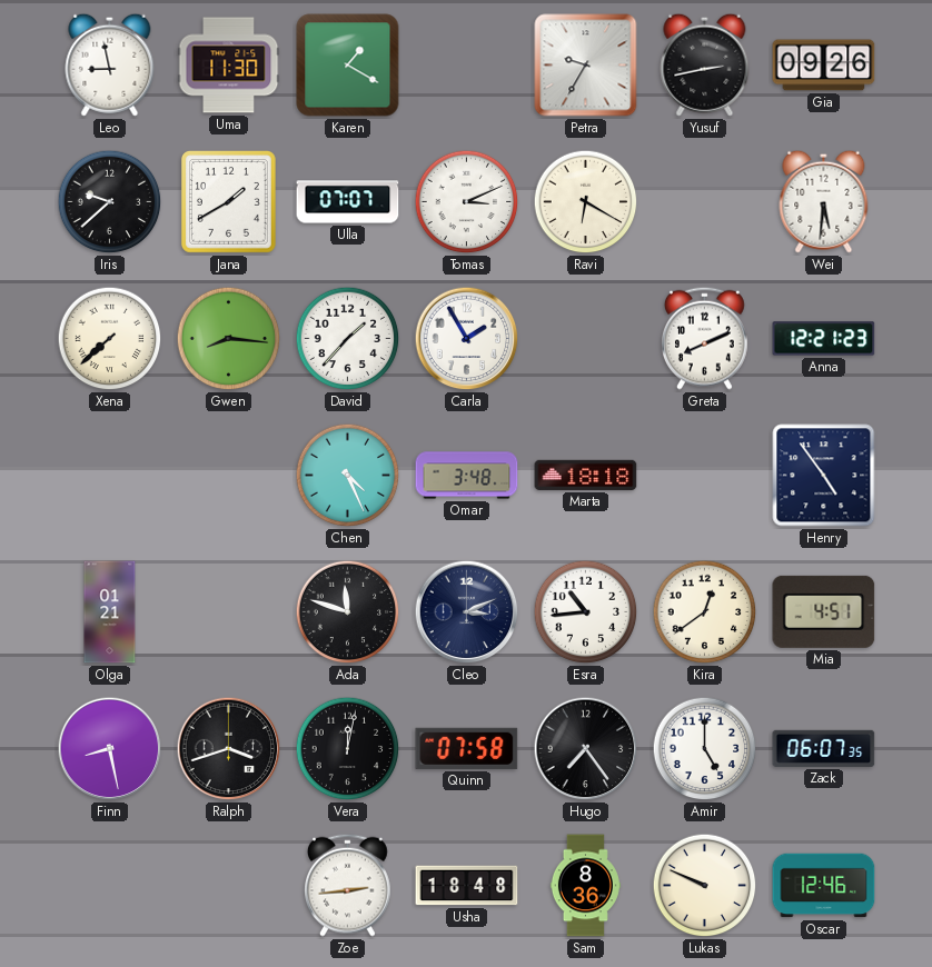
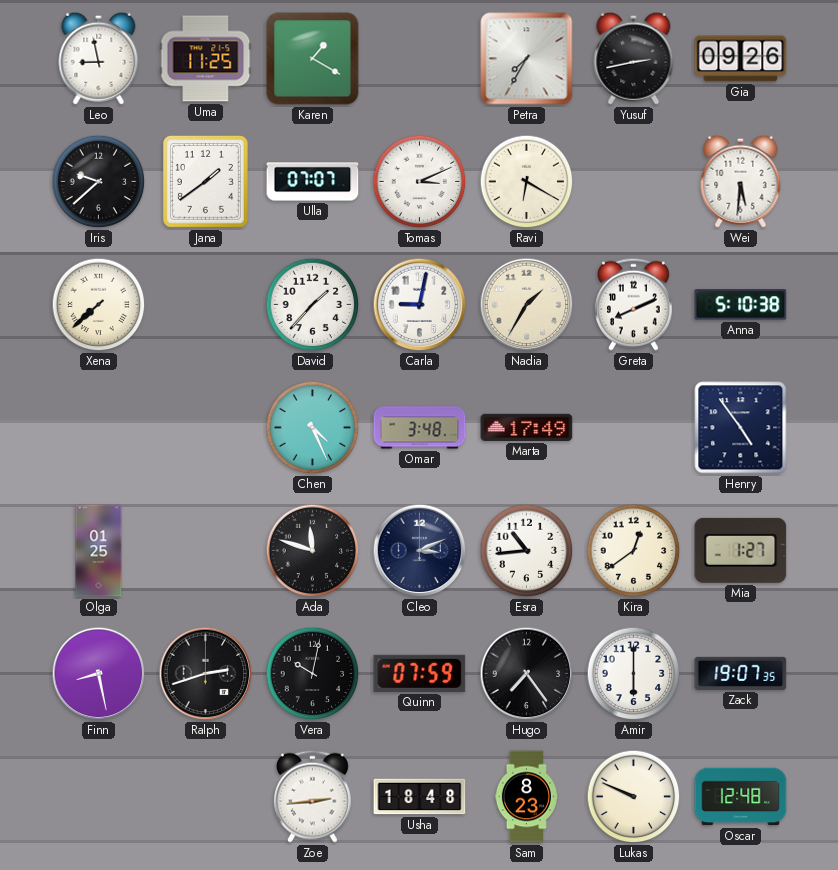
Uma: 11:30 -> 11:25 (206, 59)
Petra: 9:35 -> 7:35 (527, 59)
Jana: 1:40 -> 1:39 (205, 182)
Gwen: 8:16 -> none (229, 339)
Carla: 1:55 -> 9:02 (420, 305)
Nadia: none -> 1:35 (527, 305)
Anna: 12:21 -> 5:10 (741, 305)
Marta: 18:18 -> 17:49 (527, 427)
Olga: 01:21 -> 01:25 (99, 551)
Mia: 4:51 -> 1:27 (741, 550)
Ralph: 3:42 -> 2:42 (206, 674)
Vera: 12:02 -> 10:02 (313, 674)
Quinn: 07:58 -> 07:59 (420, 673)
Amir: 5:00 -> 6:00 (634, 674)
Zack: 06:07 -> 19:07 (741, 673)
Sam: 8:36 -> 8:23 (526, 797)
Oscar: 12:46 -> 12:48 (741, 797)
